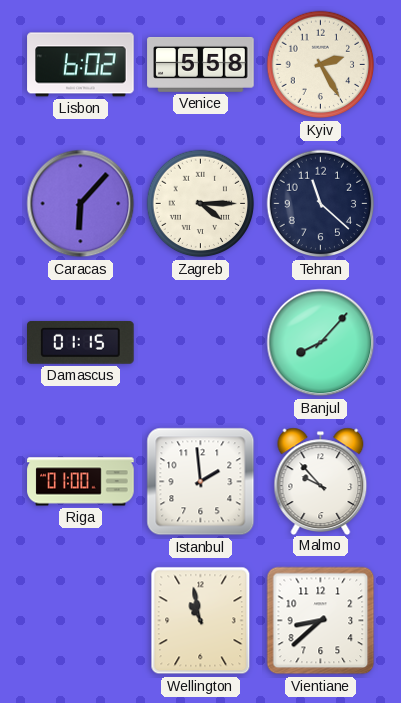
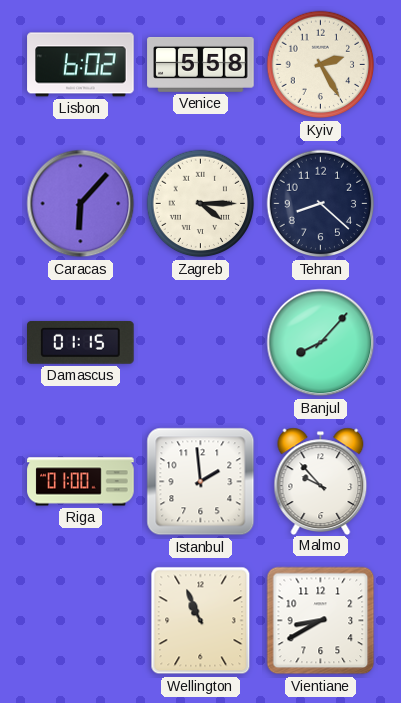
Tehran: 11:22 -> 8:22 (321, 204)
Wellington: 10:58 -> 10:56 (201, 621)
Vientiane: 8:38 -> 8:40 (321, 621)
